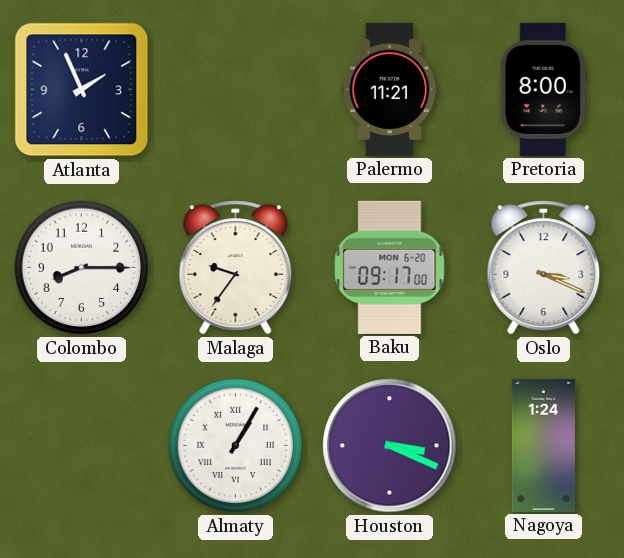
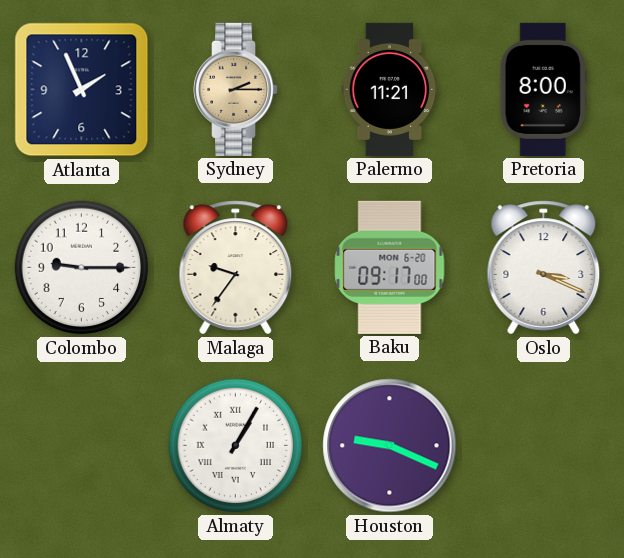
Sydney: none -> 2:15 (236, 89)
Colombo: 8:15 -> 9:15 (82, 268)
Houston: 3:19 -> 9:19 (390, 446)
Nagoya: 1:24 -> none (543, 445)
